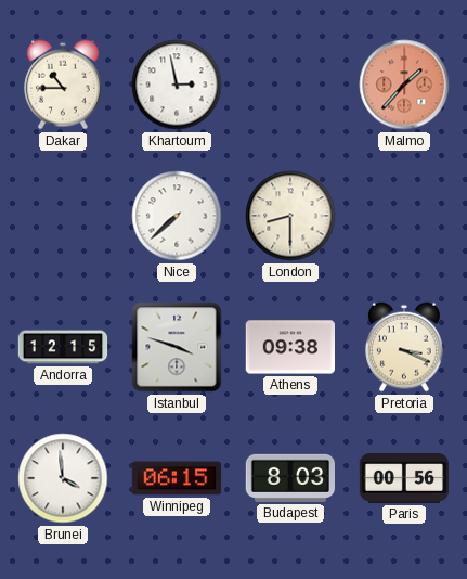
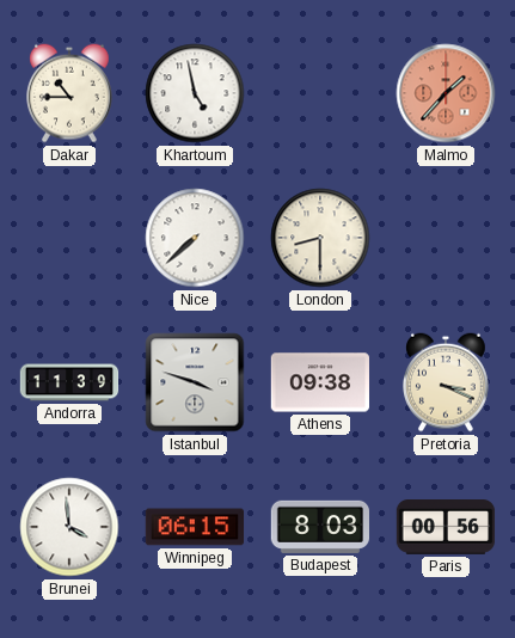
Khartoum: 2:58 -> 4:58 (195, 93)
Andorra: 12:15 -> 11:39 (69, 382)
